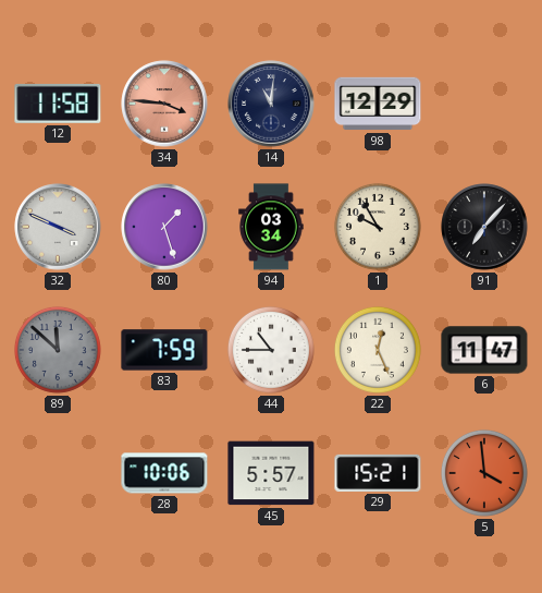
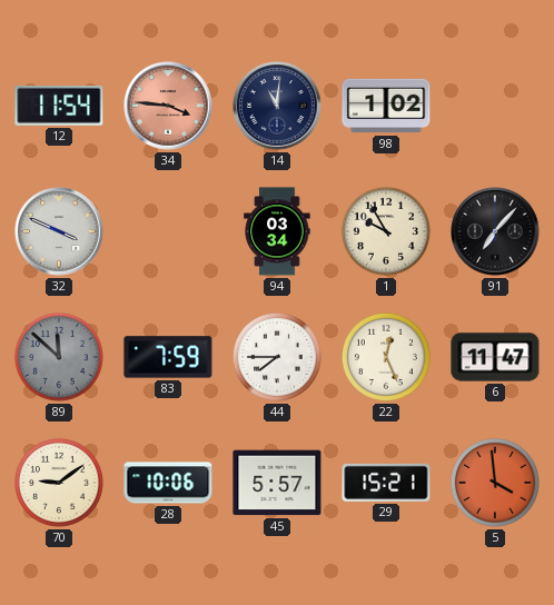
12: 11:58 -> 11:54 (59, 106)
98: 12:29 -> 1:02 (386, 106)
80: 1:27 -> none (164, 227)
44: 10:45 -> 7:45 (277, 357)
70: none -> 9:09 (59, 483)
